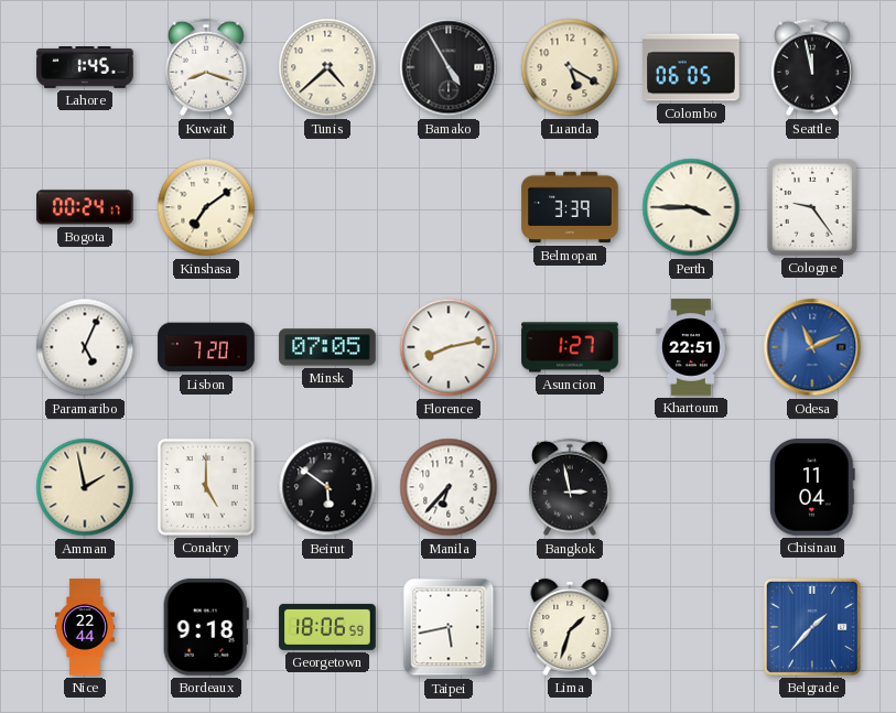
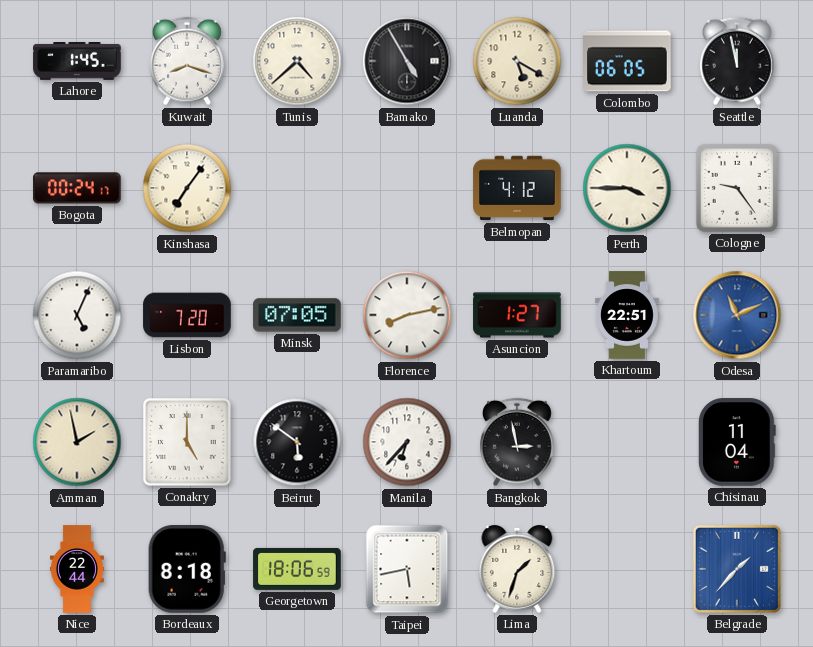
Kinshasa: 7:09 -> 7:06 (187, 188)
Belmopan: 3:39 -> 4:12 (517, 188)
Bordeaux: 9:18 -> 8:18 (187, 570)
